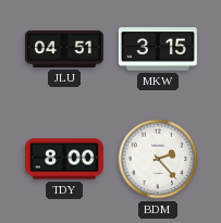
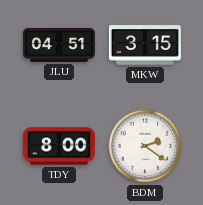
BDM: 2:23 -> 2:21 (145, 146)
